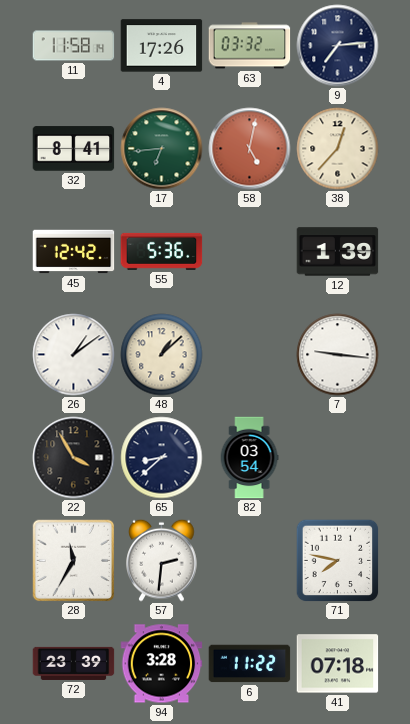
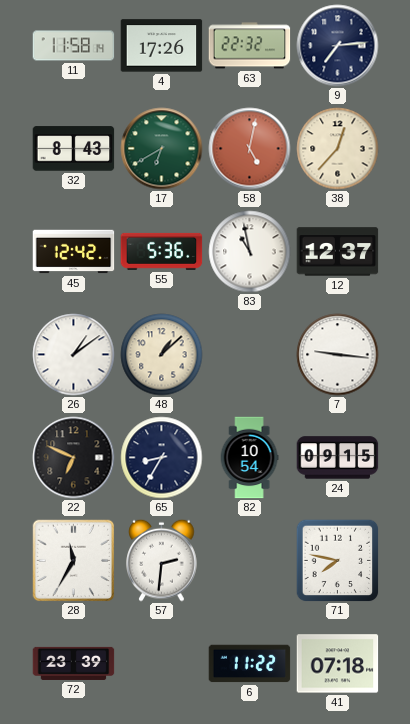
63: 03:32 -> 22:32 (250, 46)
32: 8:41 -> 8:43 (74, 149)
17: 6:44 -> 6:40 (162, 149)
83: none -> 10:58 (250, 252)
12: 1:39 -> 12:37 (338, 252)
22: 3:55 -> 6:49 (74, 458)
65: 8:38 -> 8:35 (162, 458)
82: 03:54 -> 10:54 (249, 458)
24: none -> 09:15 (338, 458)
94: 3:28 -> none (162, 664)
